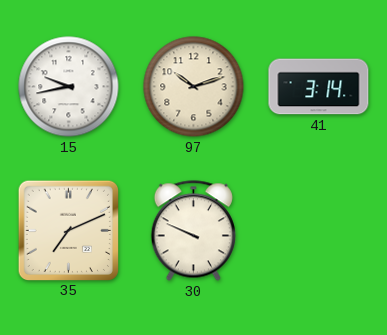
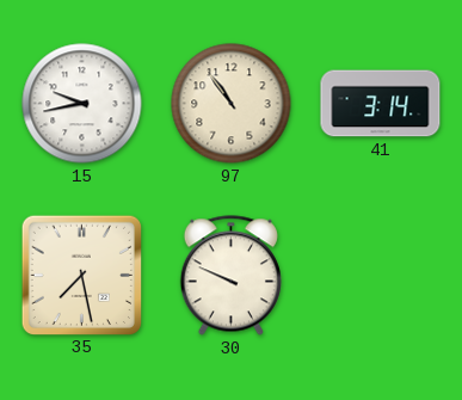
97: 10:12 -> 10:54 (232, 104)
35: 7:11 -> 7:28 (81, 275)
